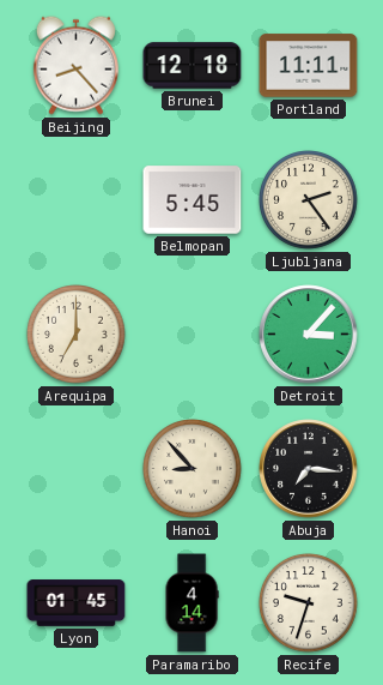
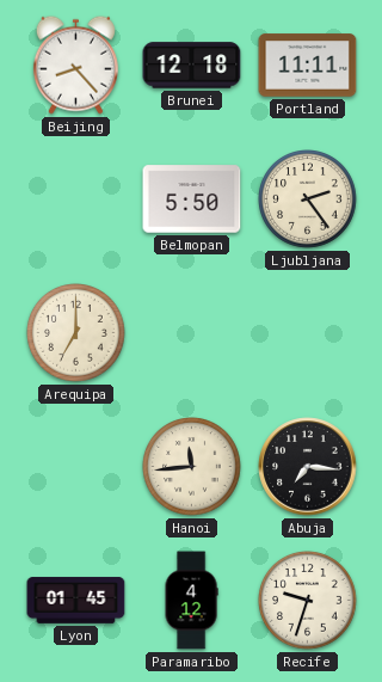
Belmopan: 5:45 -> 5:50 (192, 199)
Detroit: 3:07 -> none (309, 335)
Hanoi: 8:53 -> 11:44 (192, 467)
Paramaribo: 4:14 -> 4:12 (191, 601)
